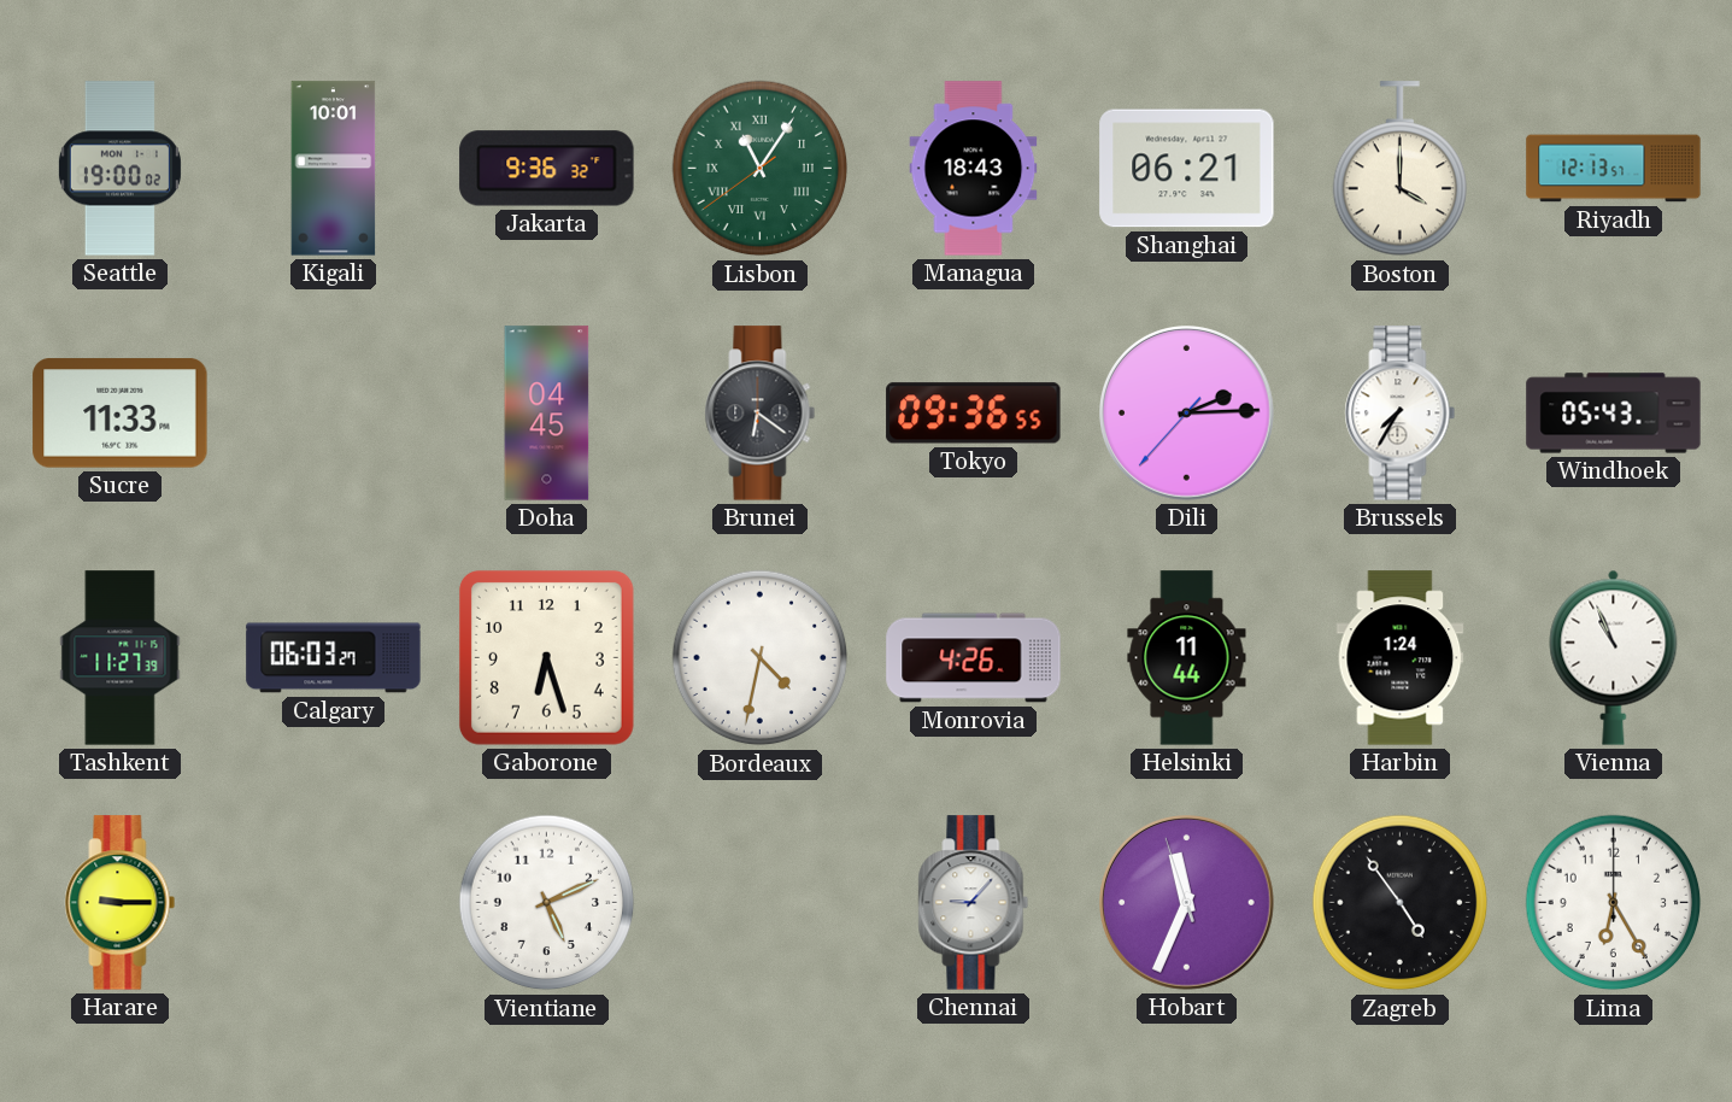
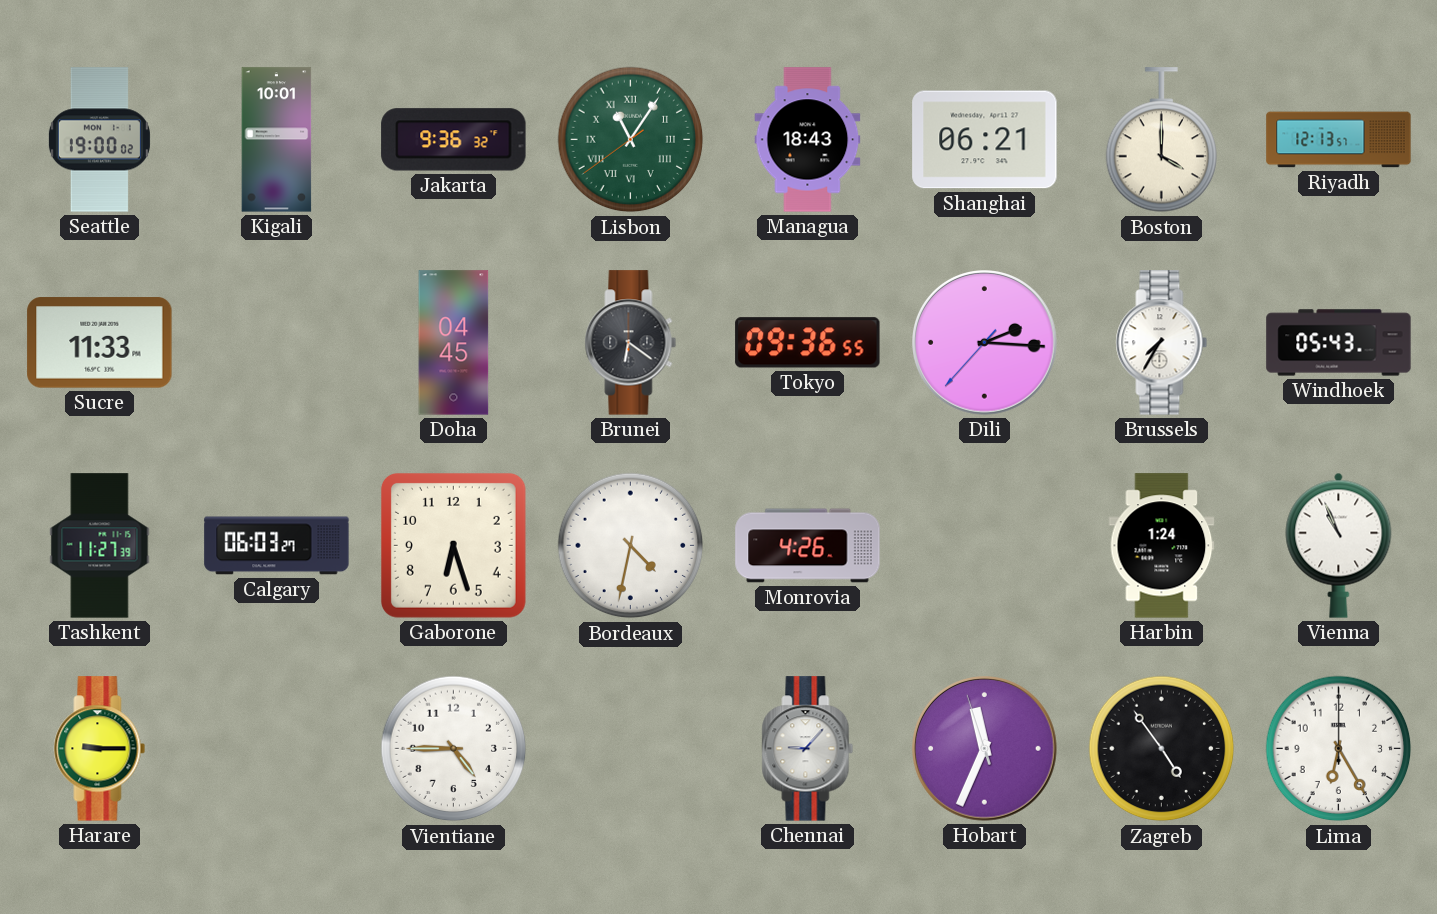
Dili: 2:14 -> 2:15 (985, 343)
Helsinki: 11:44 -> none (1187, 658)
Vientiane: 5:11 -> 4:45 (454, 749)
